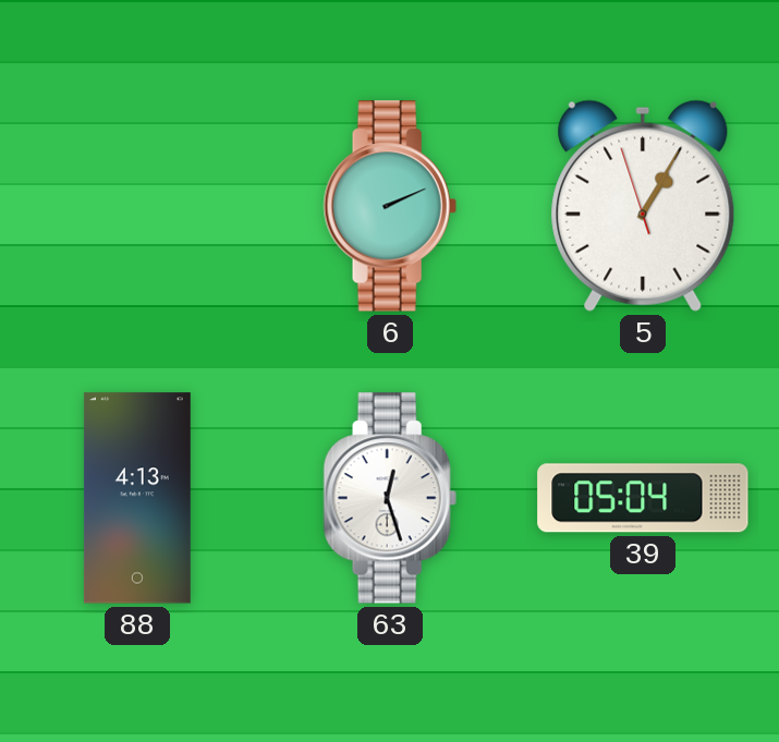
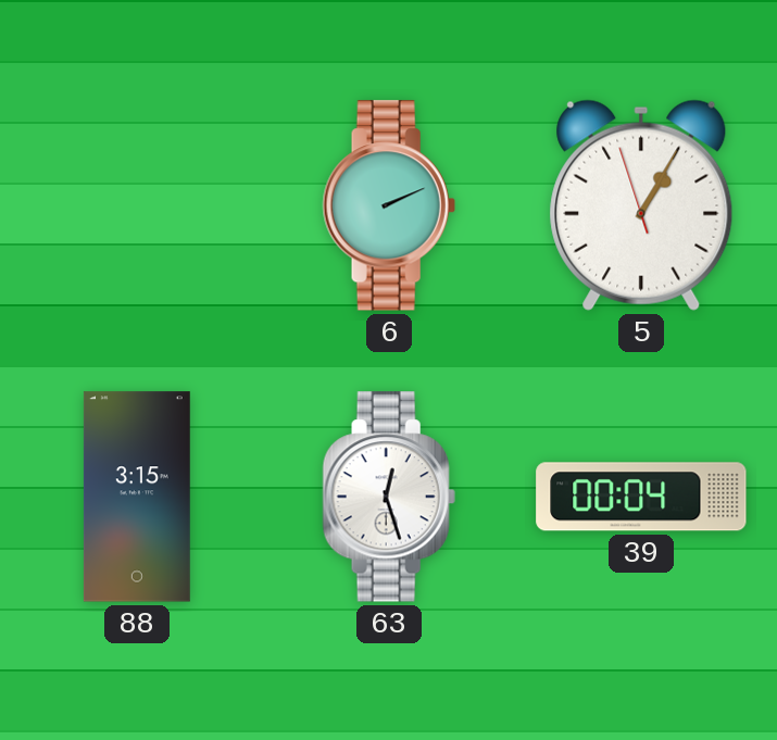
88: 4:13 -> 3:15 (137, 497)
39: 05:04 -> 00:04 (641, 497)
